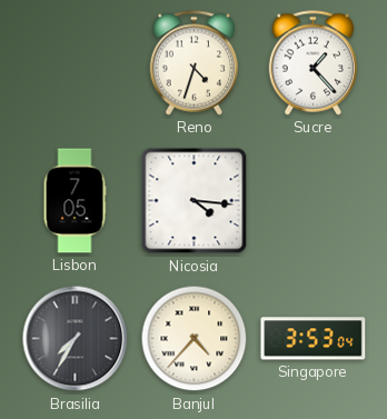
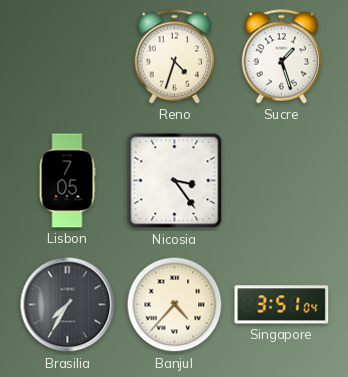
Sucre: 1:23 -> 1:27 (282, 57)
Nicosia: 4:16 -> 3:24 (175, 181)
Singapore: 3:53 -> 3:51 (282, 305)
